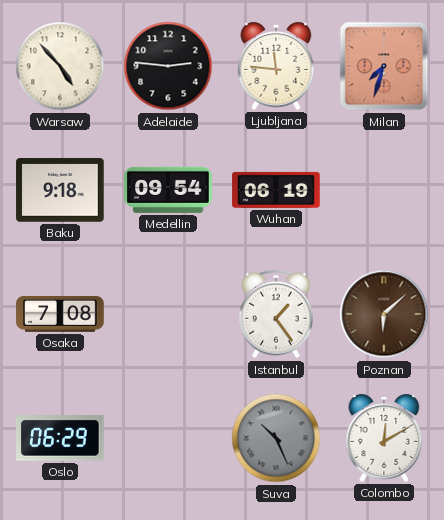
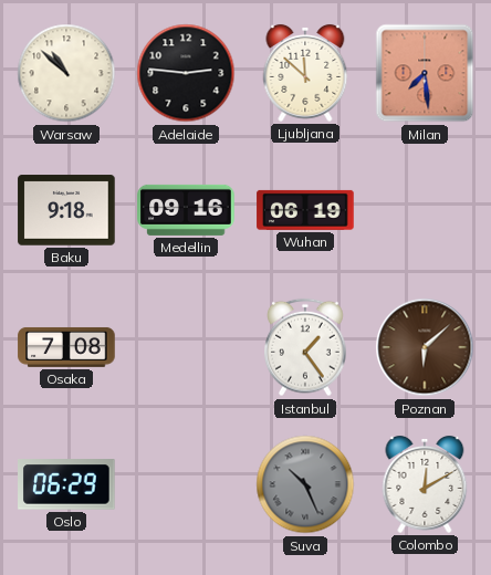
Warsaw: 4:53 -> 10:52 (66, 73)
Ljubljana: 11:46 -> 11:52 (305, 73)
Milan: 7:33 -> 7:29 (425, 73)
Medellin: 09:54 -> 09:16 (186, 210)
